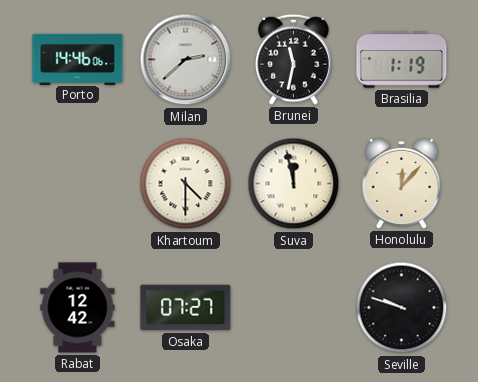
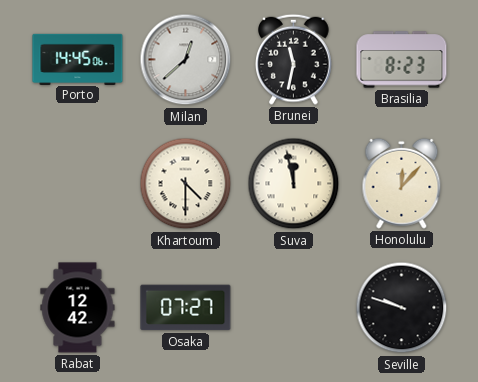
Porto: 14:46 -> 14:45 (78, 59)
Milan: 2:38 -> 12:38 (186, 60)
Brasilia: 1:19 -> 8:23 (402, 60)
